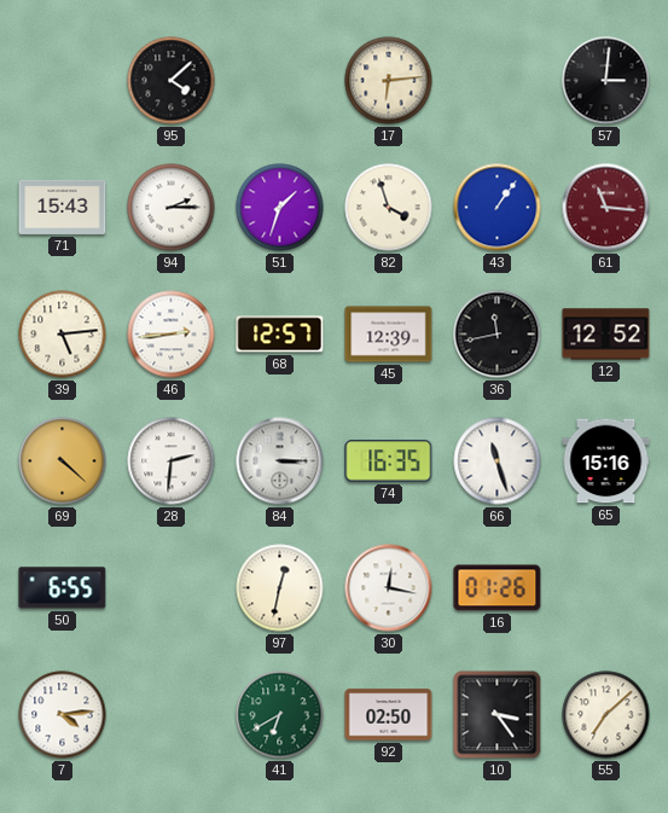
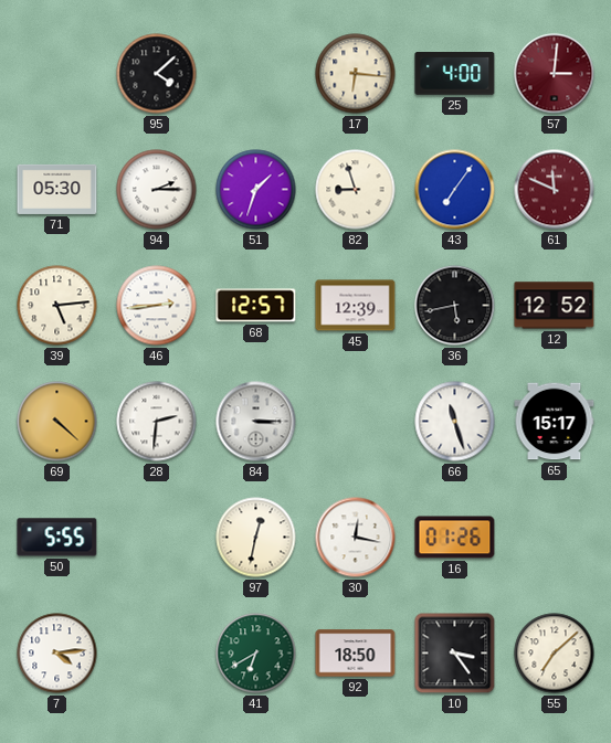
17: 6:14 -> 6:16 (356, 74)
25: none -> 4:00 (455, 74)
57 dial: black -> burgundy (555, 74)
71: 15:43 -> 05:30 (57, 189)
82: 3:57 -> 8:57 (356, 190)
43: 1:06 -> 7:06 (455, 190)
61: 11:16 -> 11:49 (555, 190)
36: 11:43 -> 5:43 (455, 306)
74: 16:35 -> none (389, 461)
65: 15:16 -> 15:17 (555, 422)
50: 6:55 -> 5:55 (57, 538)
92: 02:50 -> 18:50 (356, 654)
